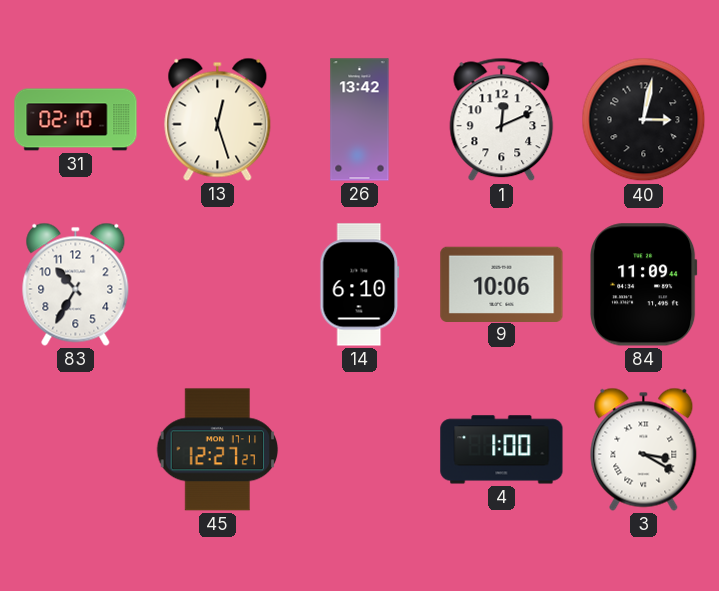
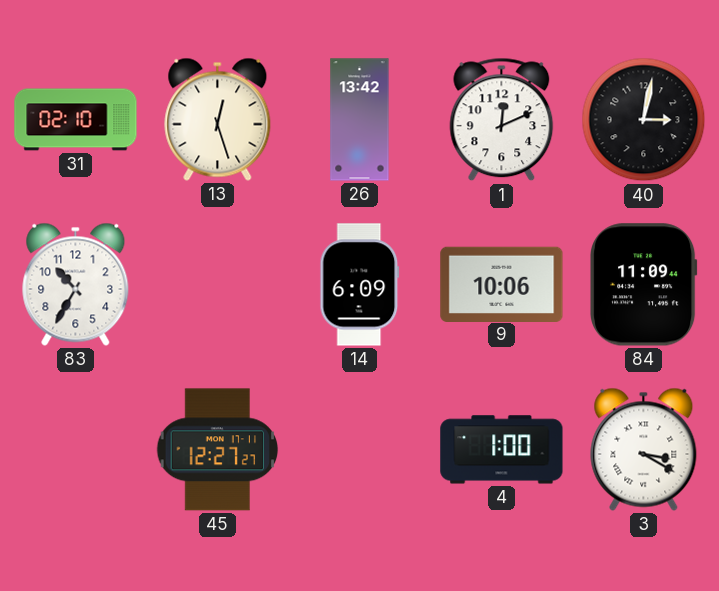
14: 6:10 -> 6:09 (360, 285)
